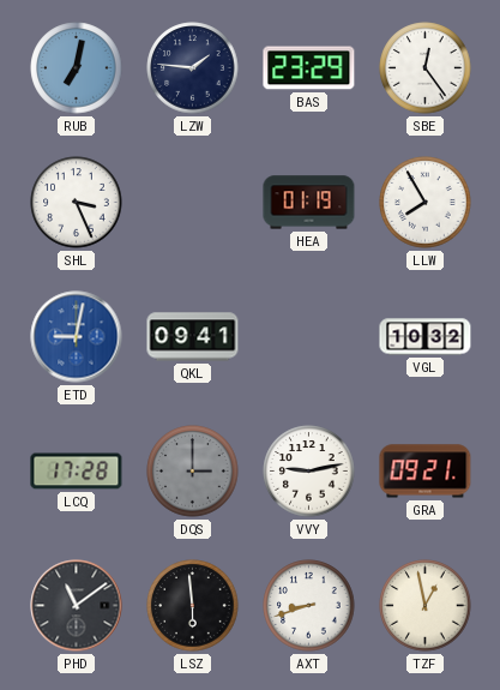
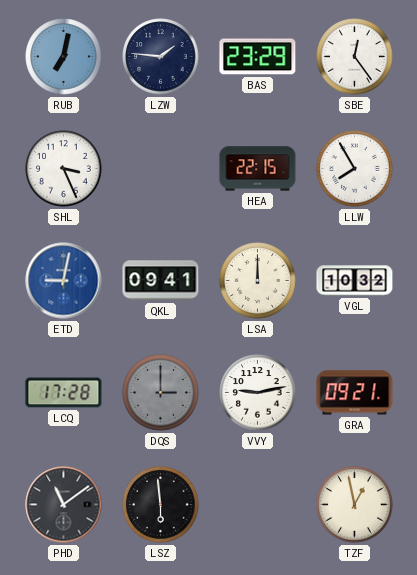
HEA: 01:19 -> 22:15 (258, 169)
LSA: none -> 12:00 (258, 281)
AXT: 8:42 -> none (309, 606)
